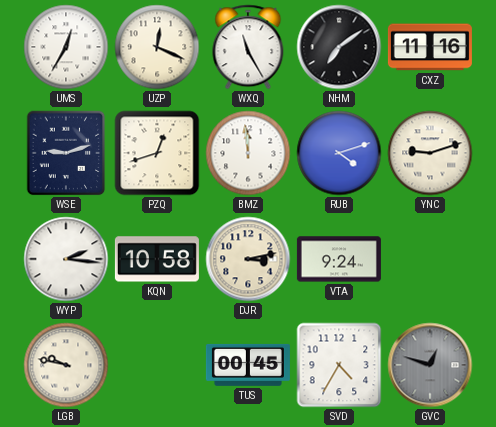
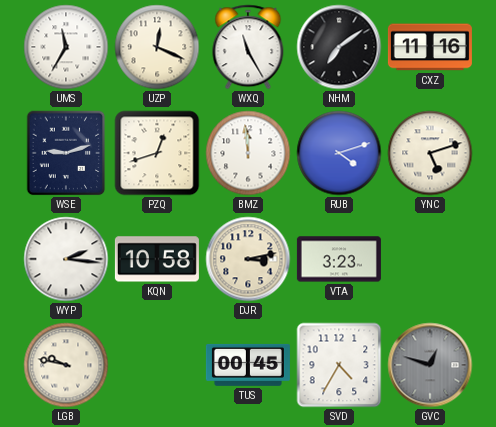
UMS: 12:35 -> 11:35 (66, 47)
YNC: 9:12 -> 5:12 (430, 153)
VTA: 9:24 -> 3:23 (339, 259)
